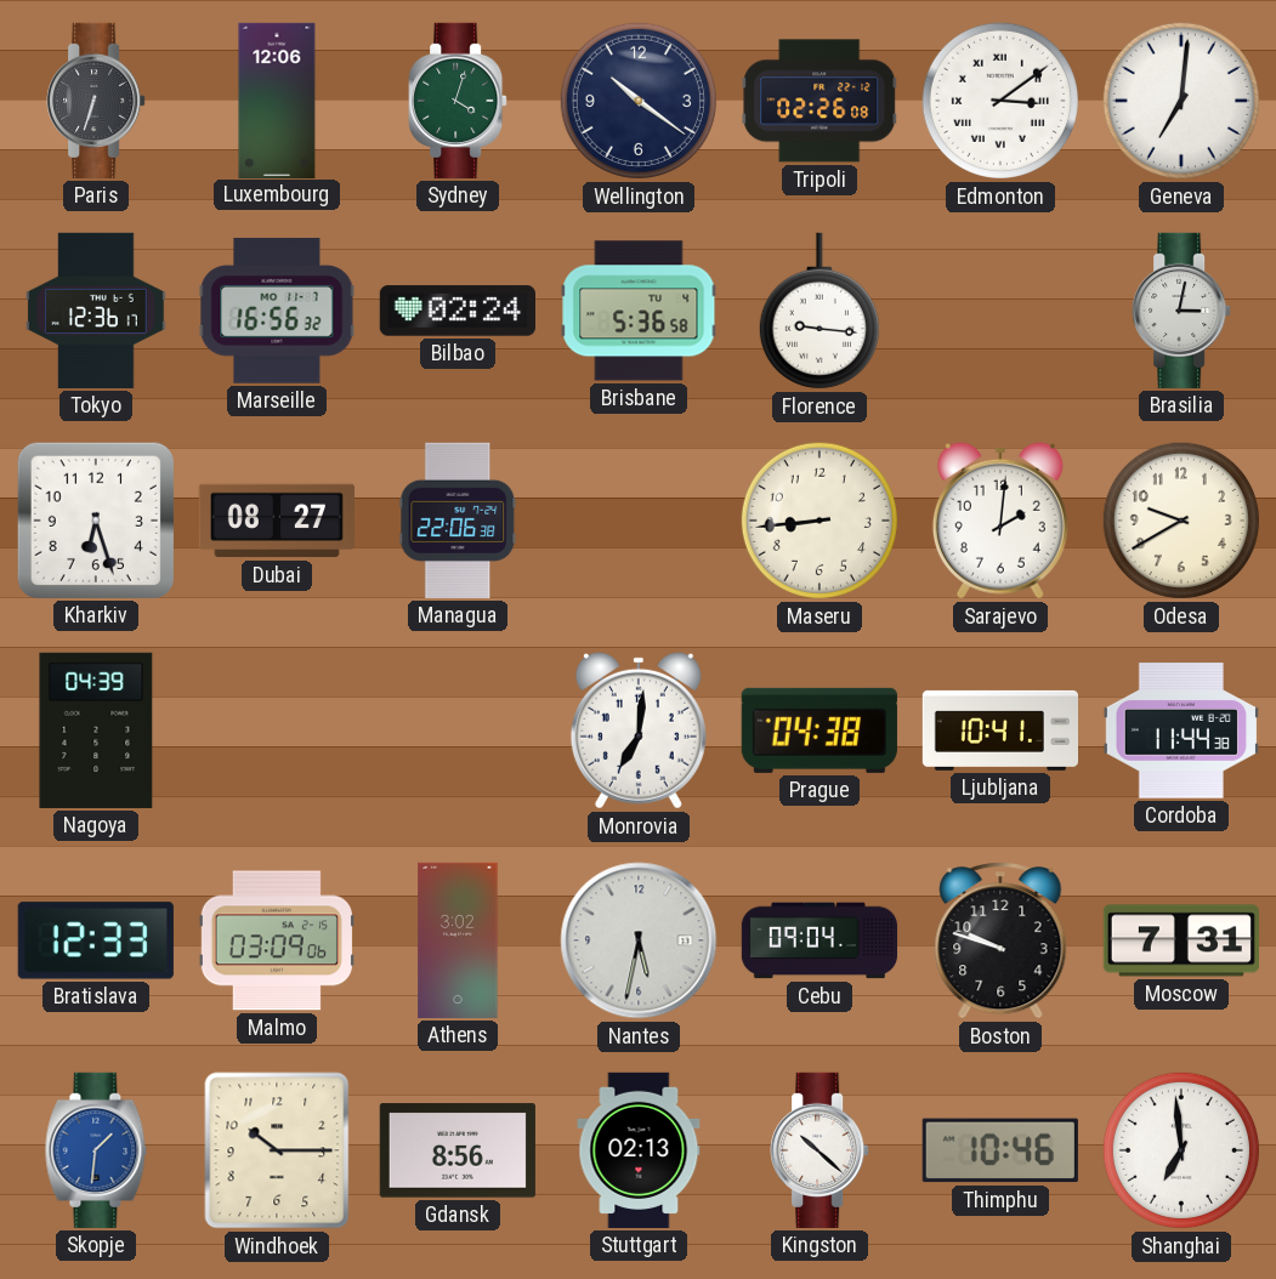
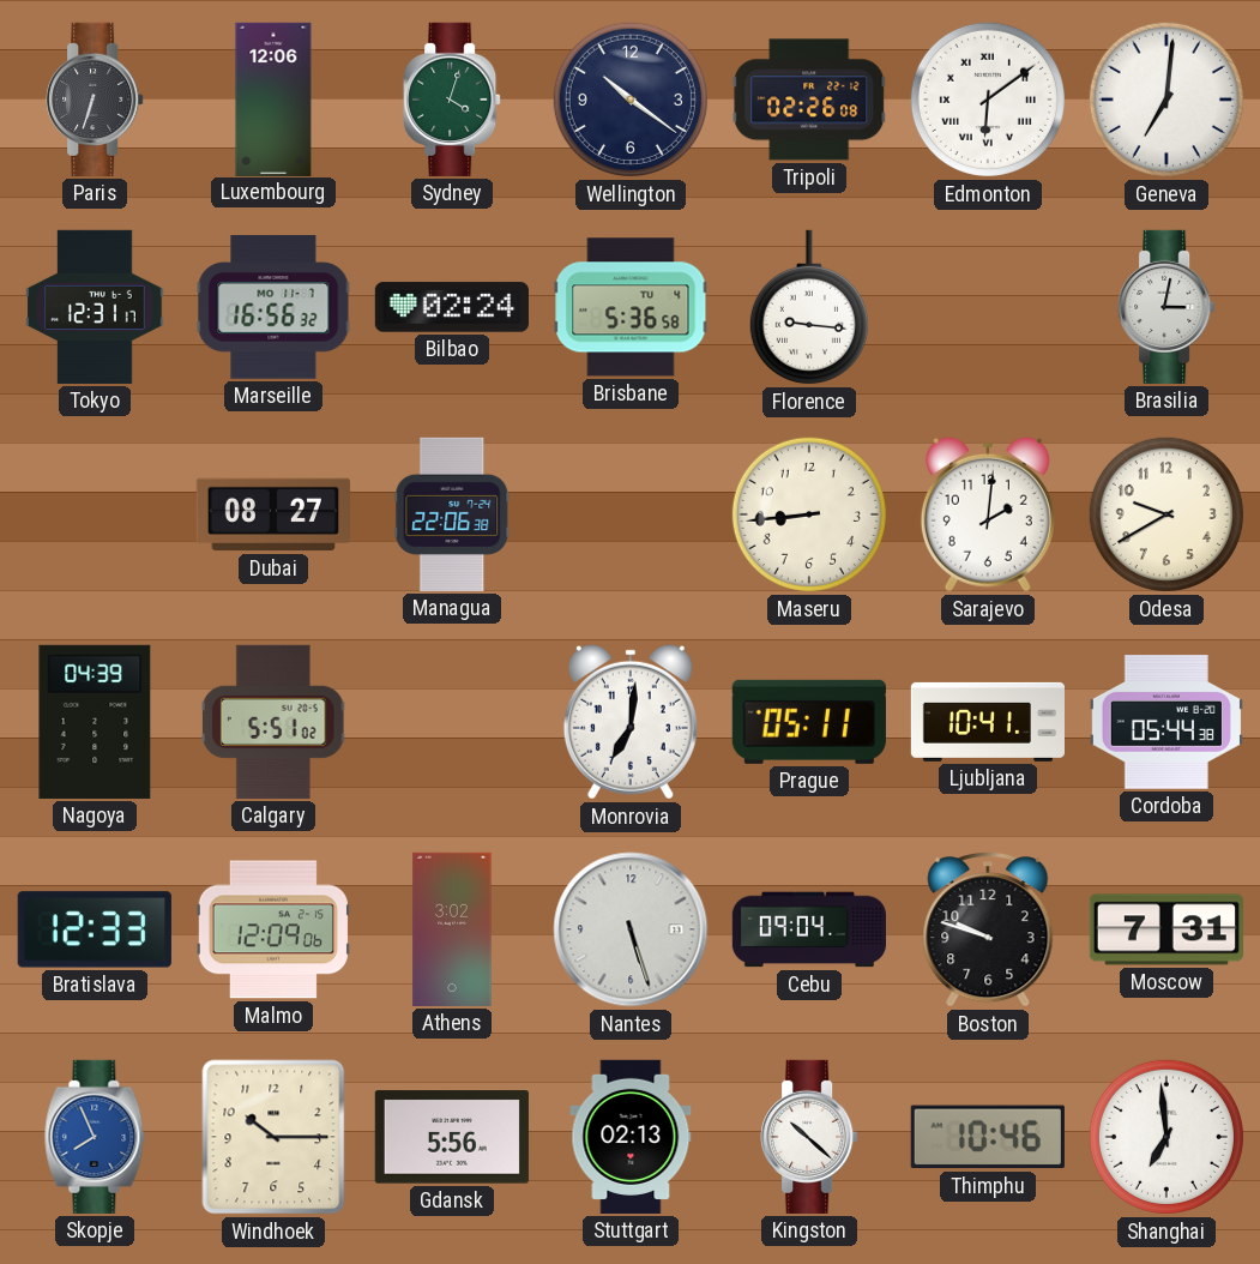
Edmonton: 3:09 -> 6:09 (988, 100)
Tokyo: 12:36 -> 12:31 (95, 307)
Kharkiv: 6:27 -> none (96, 521)
Calgary: none -> 5:51 (273, 722)
Prague: 04:38 -> 05:11 (809, 722)
Cordoba: 11:44 -> 05:44 (1166, 722)
Malmo: 03:09 -> 12:09 (273, 929)
Nantes: 5:32 -> 5:27 (631, 929)
Skopje: 1:31 -> 7:56 (95, 1137)
Gdansk: 8:56 -> 5:56 (452, 1137)
